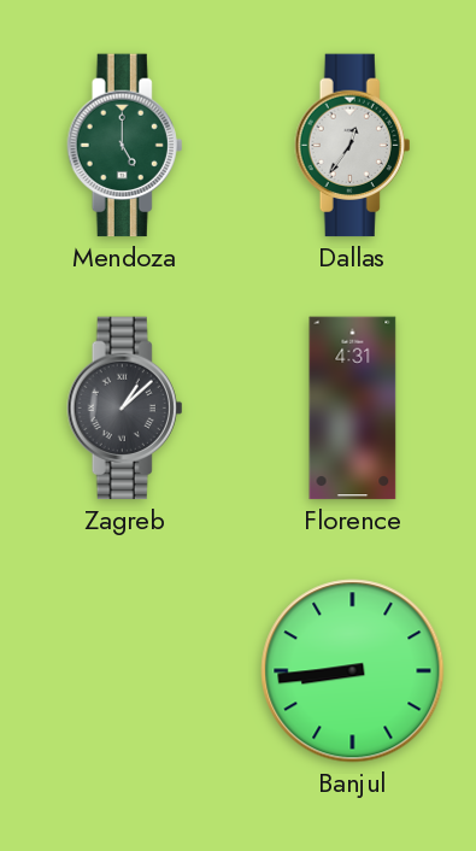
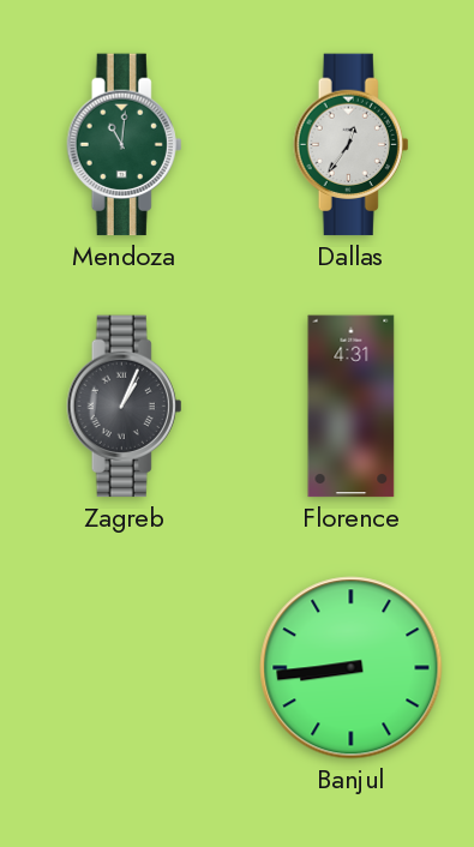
Mendoza: 5:00 -> 11:01 (125, 145)
Zagreb: 1:08 -> 1:04 (125, 407)
